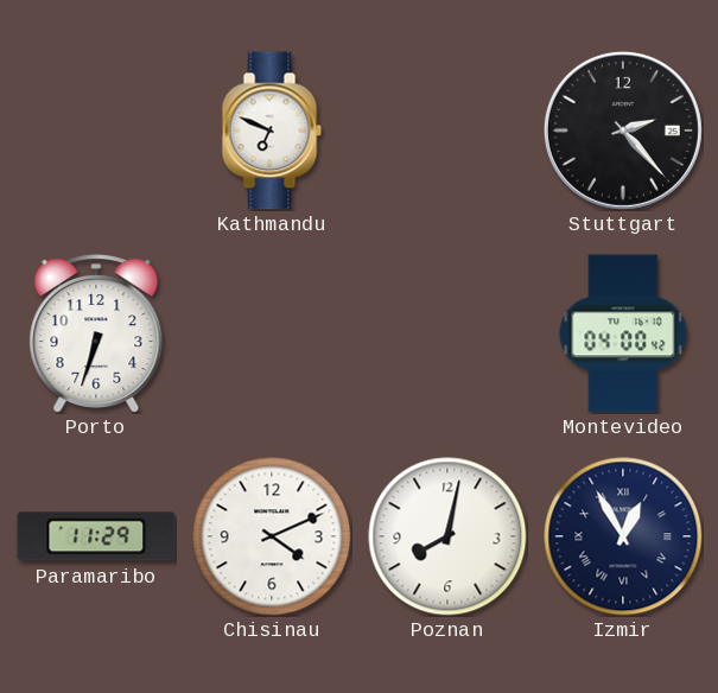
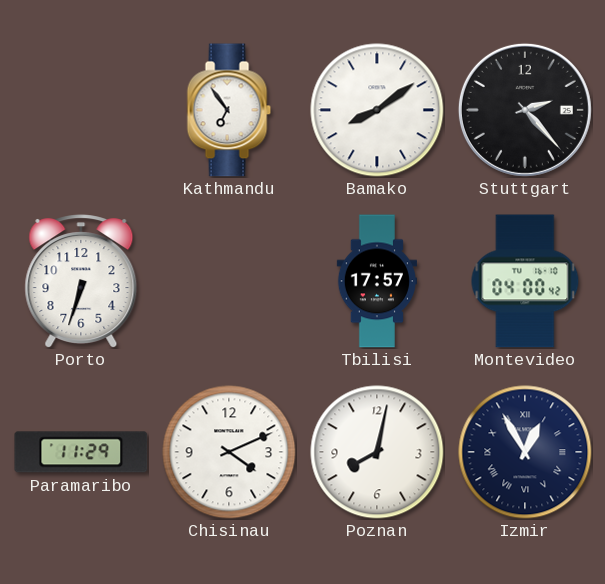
Kathmandu: 6:49 -> 6:54 (229, 110)
Bamako: none -> 8:09 (377, 110)
Tbilisi: none -> 17:57 (376, 281)
